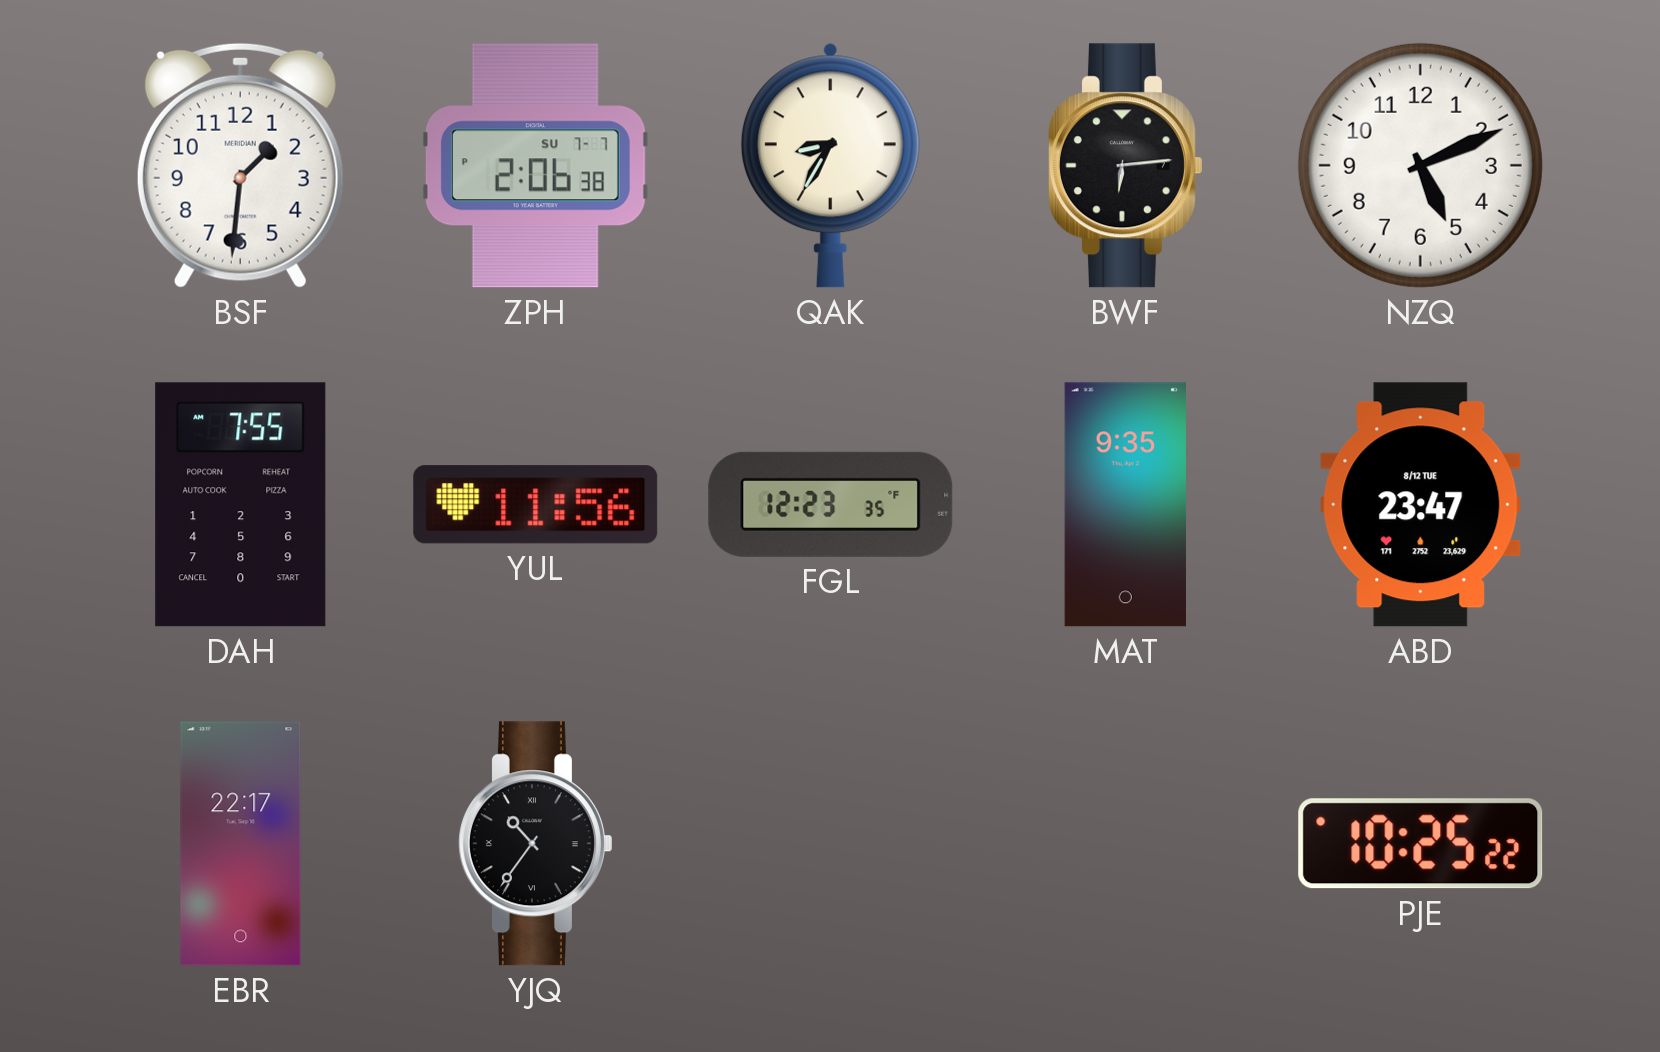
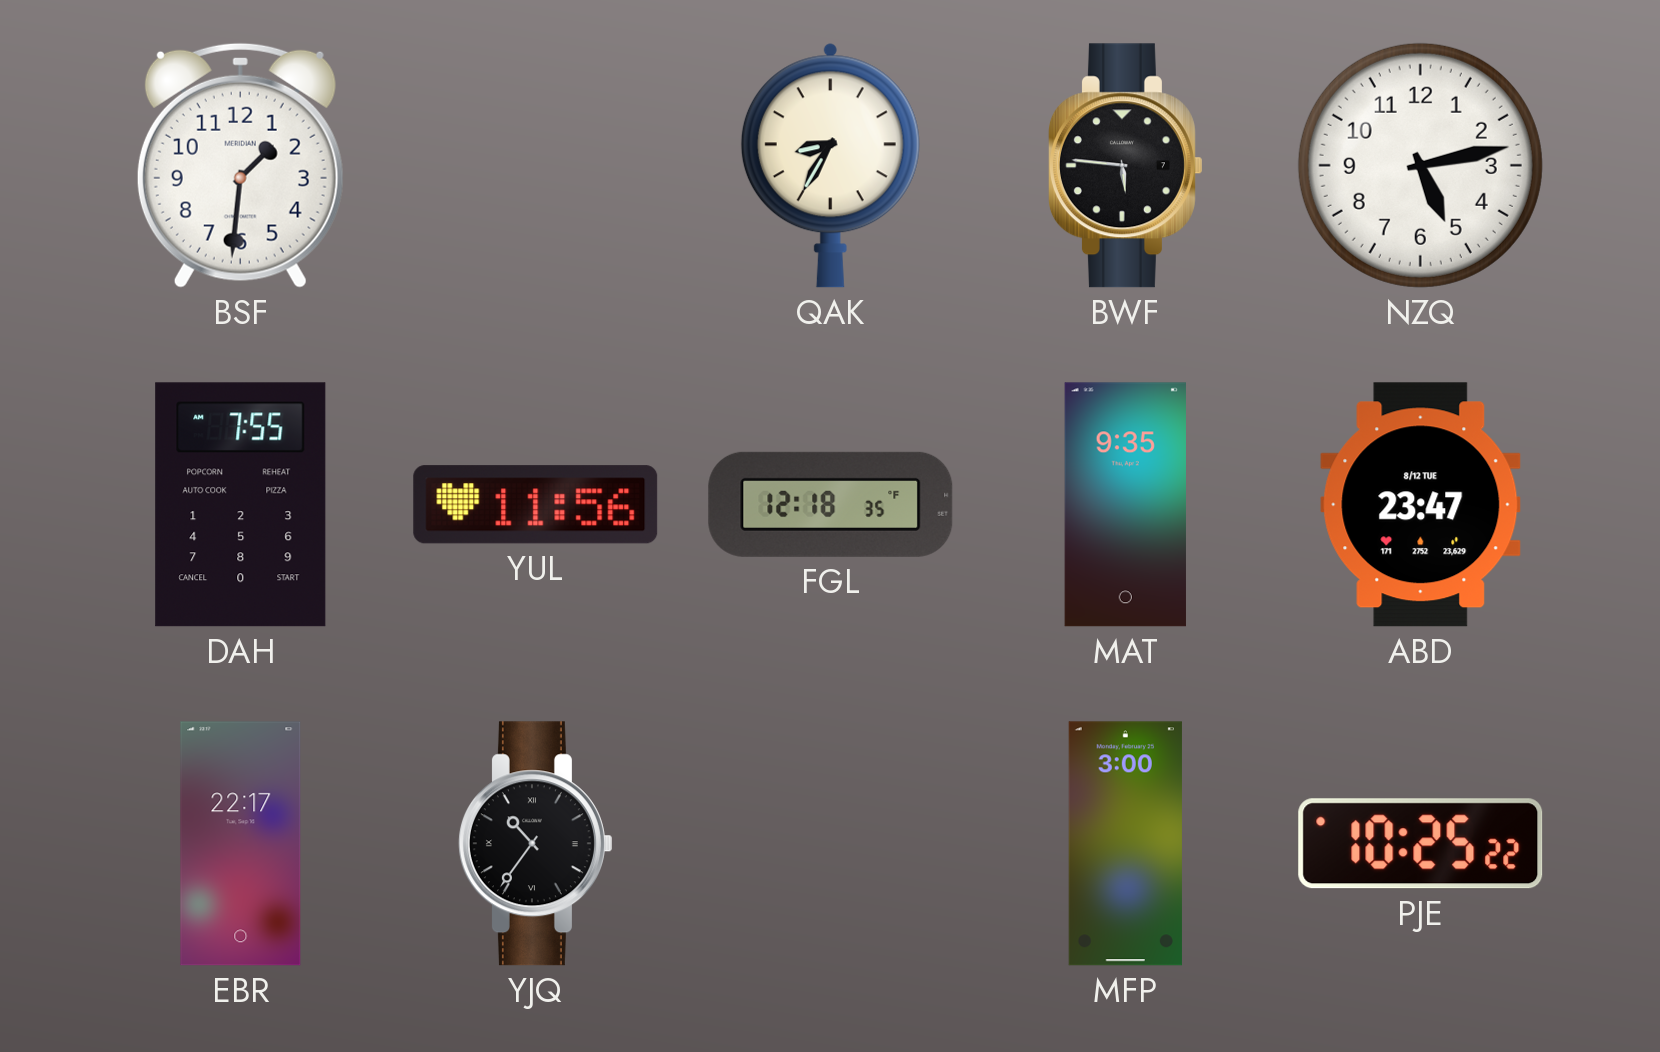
ZPH: 2:06 -> none (535, 166)
BWF: 6:14 -> 5:46 (1125, 166)
NZQ: 5:11 -> 5:13 (1420, 165)
FGL: 12:23 -> 12:18 (831, 504)
MFP: none -> 3:00 (1125, 844)
